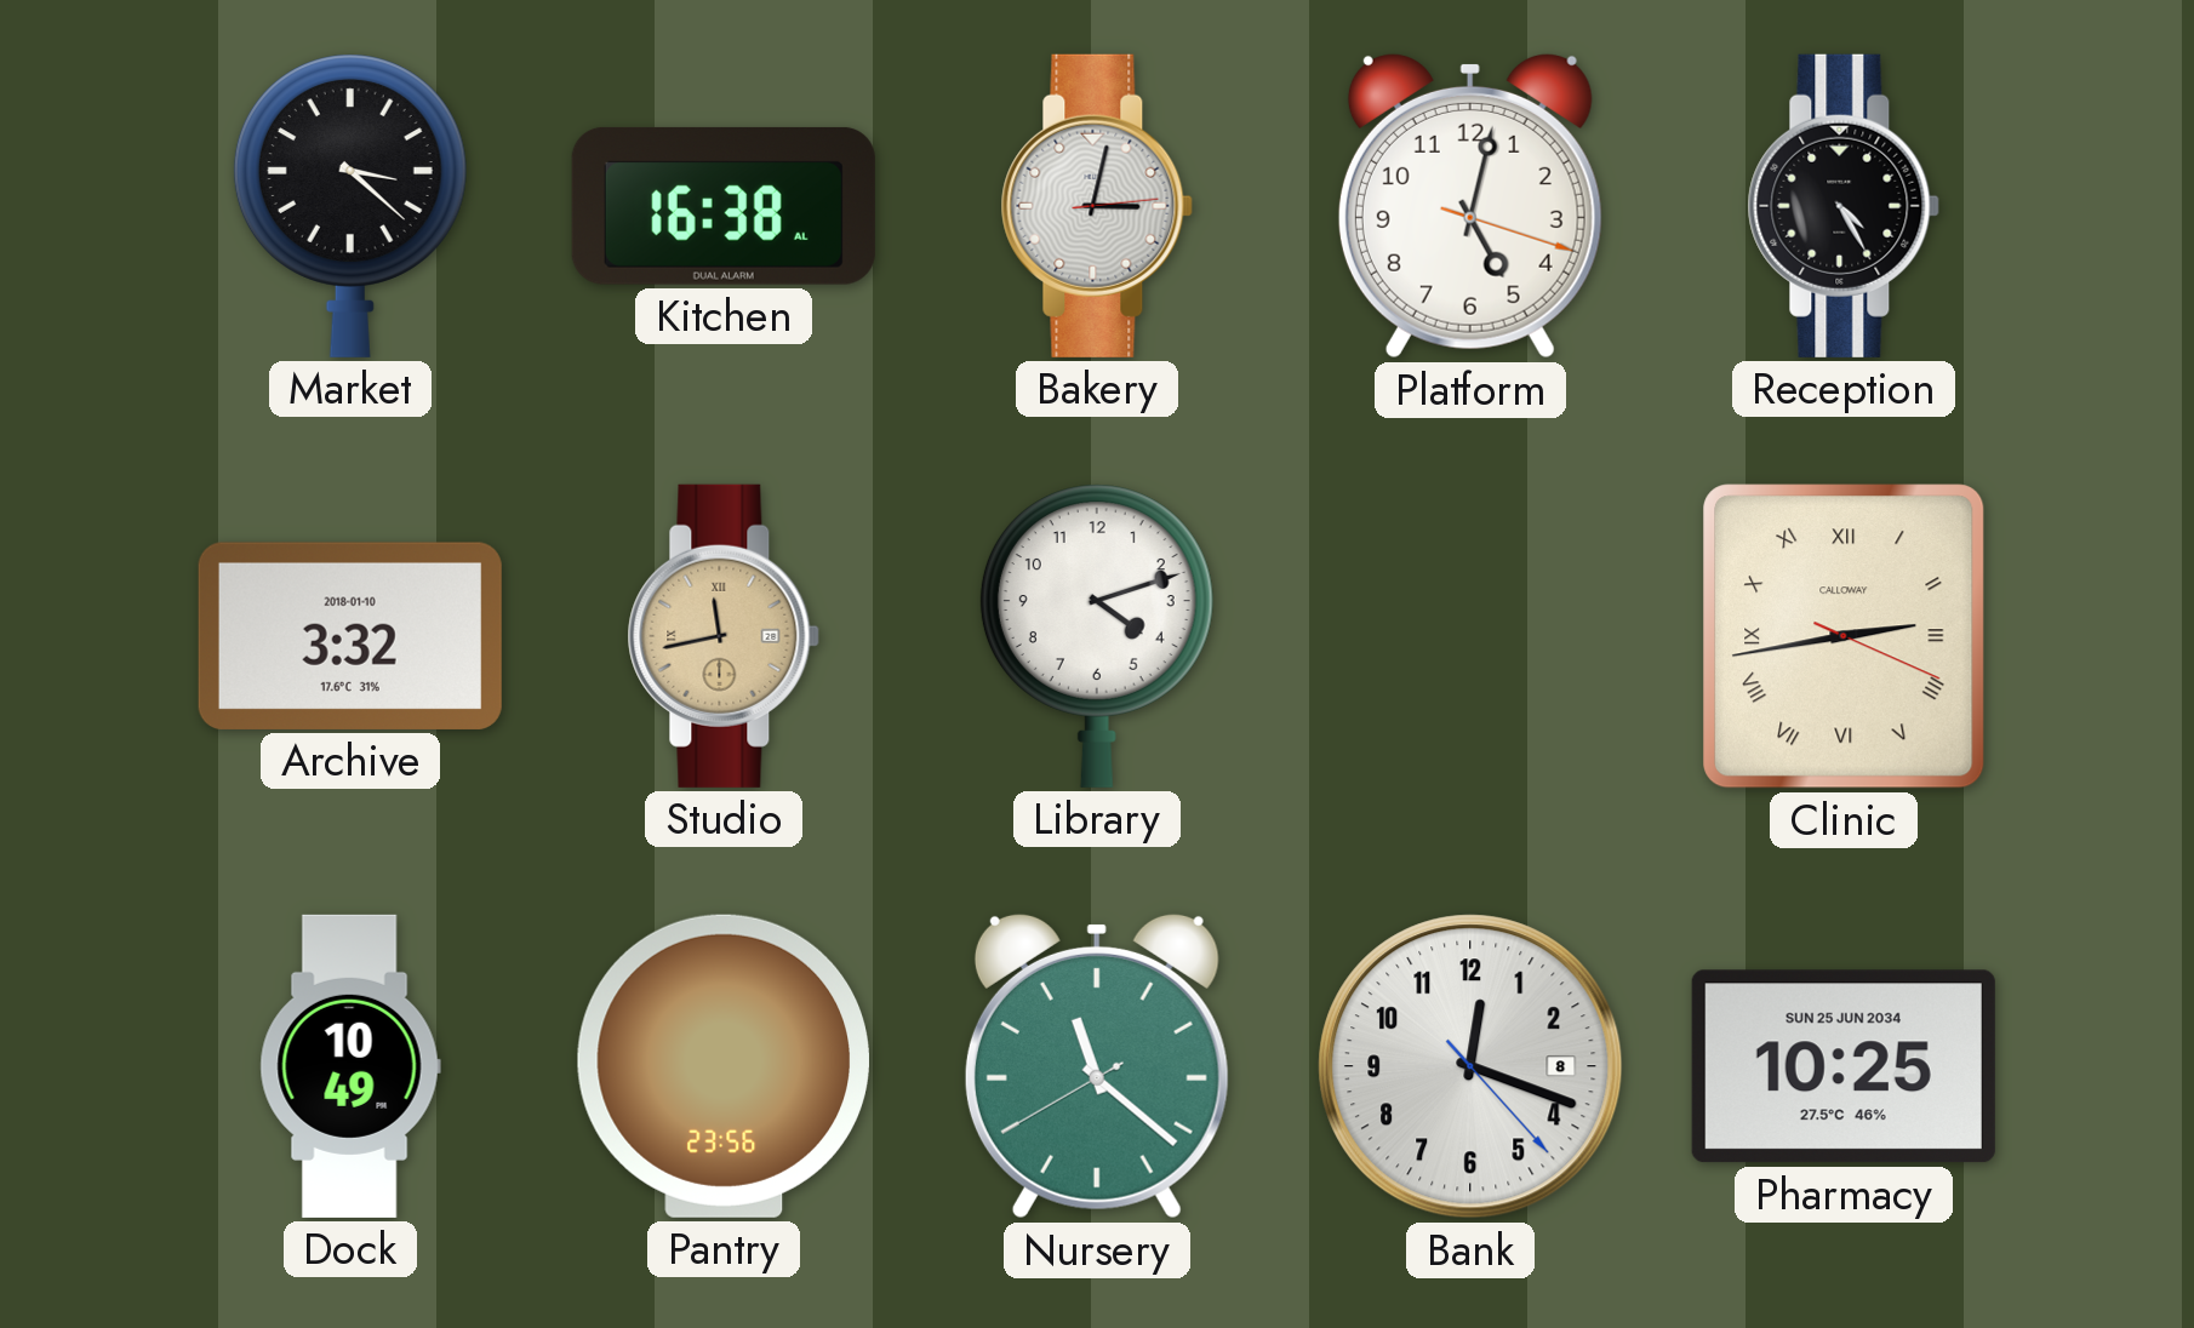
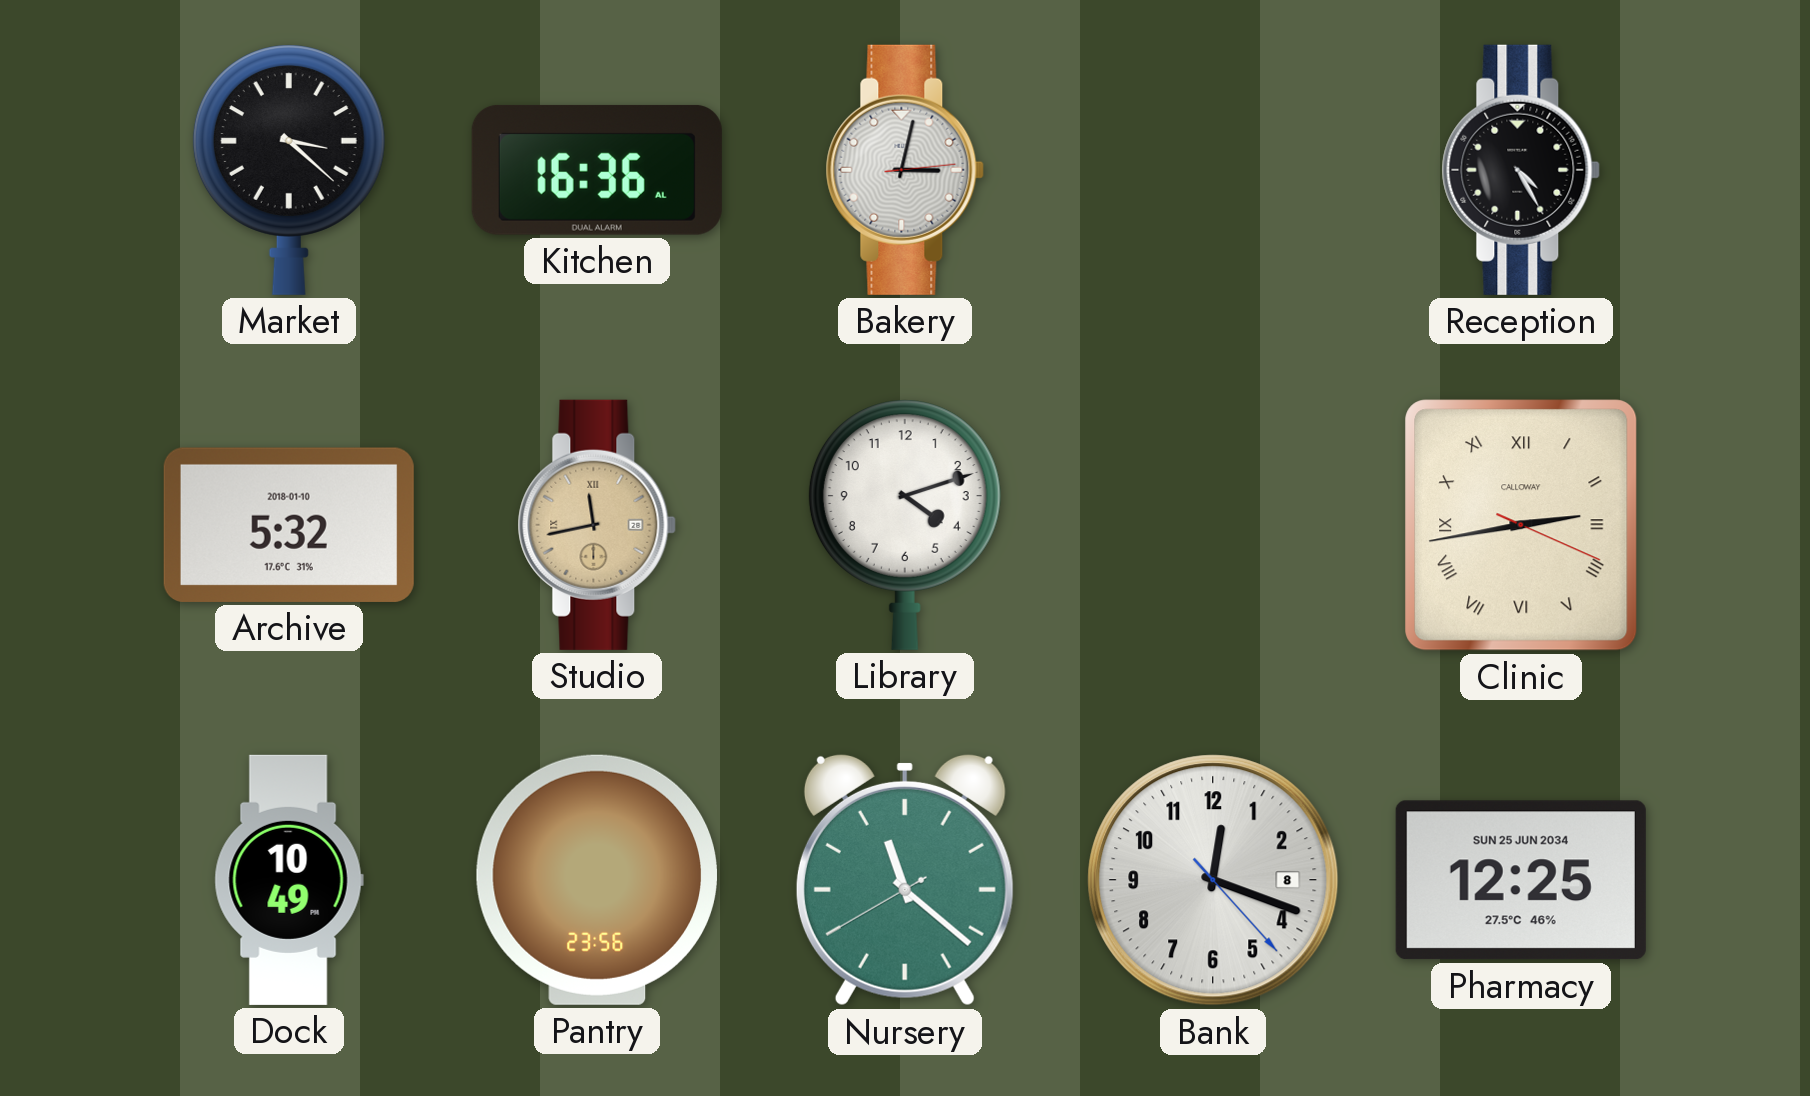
Kitchen: 16:38 -> 16:36 (597, 170)
Platform: 5:02 -> none (1470, 206)
Archive: 3:32 -> 5:32 (289, 525)
Pharmacy: 10:25 -> 12:25 (1521, 880)
